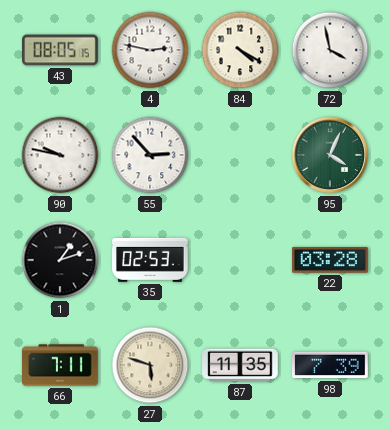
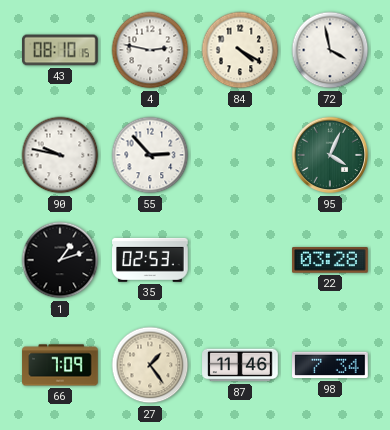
43: 08:05 -> 08:10 (60, 50)
66: 7:11 -> 7:09 (60, 365)
27: 5:48 -> 1:24 (150, 365)
87: 11:35 -> 11:46 (240, 365)
98: 7:39 -> 7:34 (331, 365)
